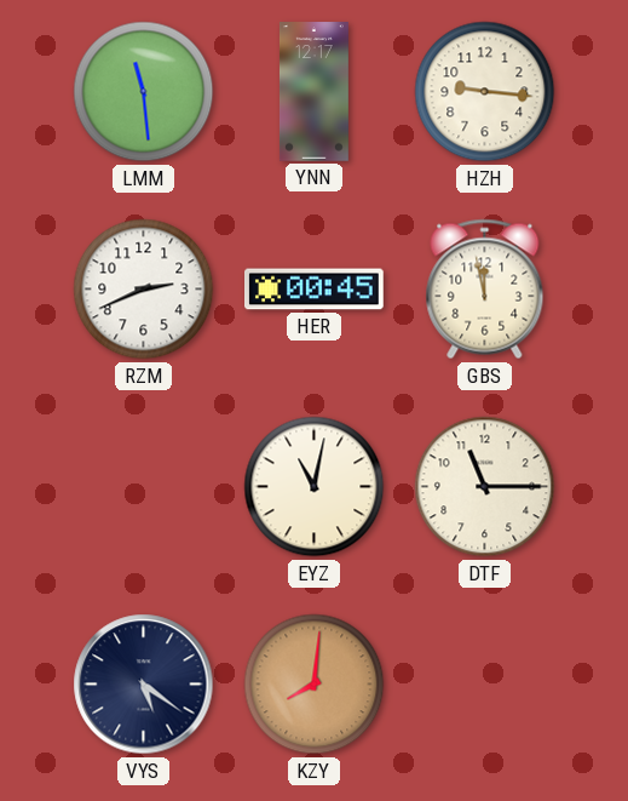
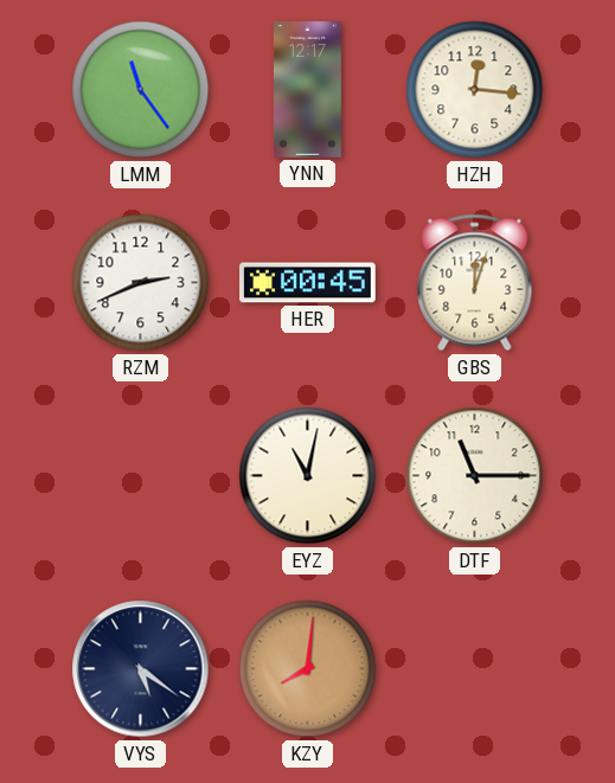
LMM: 11:29 -> 11:24 (141, 90)
HZH: 9:16 -> 12:16 (475, 90)
GBS: 11:58 -> 12:03 (475, 283)
